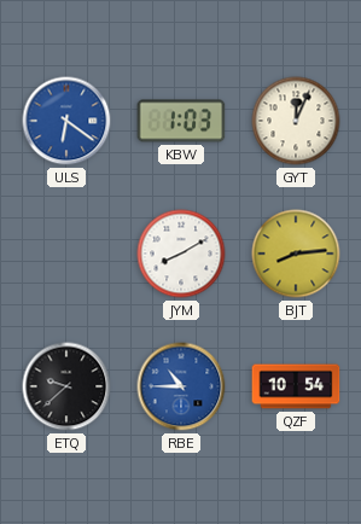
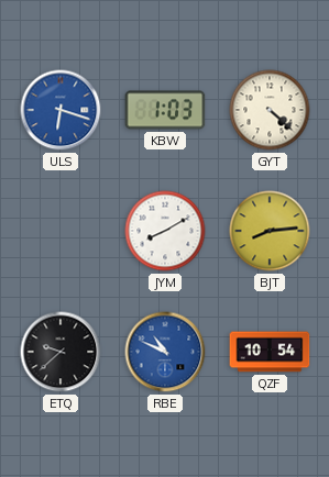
ULS: 6:21 -> 6:18 (61, 110)
GYT: 12:04 -> 4:22 (270, 110)
RBE: 10:45 -> 10:49 (165, 352)
